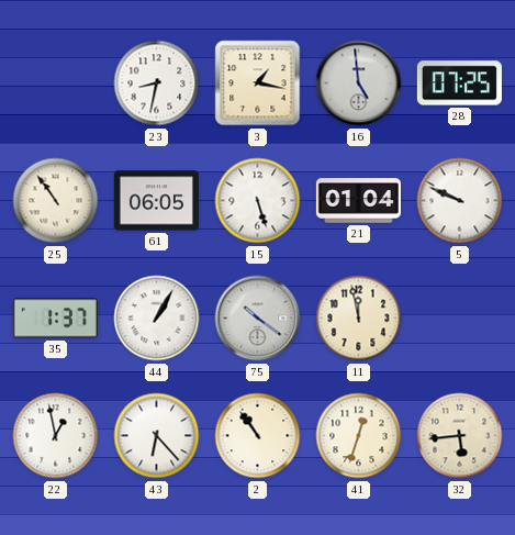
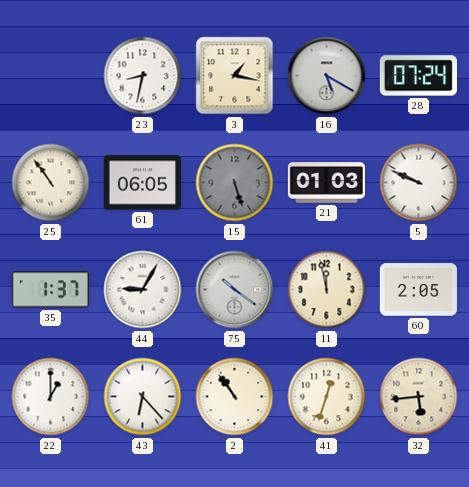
16: 4:59 -> 5:20 (327, 76)
28: 07:25 -> 07:24 (418, 76)
15 dial: white -> grey (235, 183)
21: 01:04 -> 01:03 (326, 183)
44: 1:05 -> 9:05 (143, 290)
60: none -> 2:05 (418, 290)
22: 12:58 -> 1:00 (51, 397)
